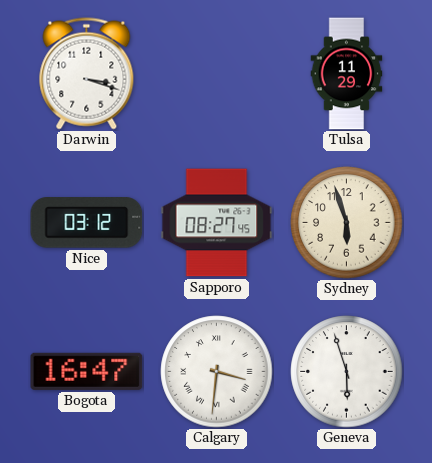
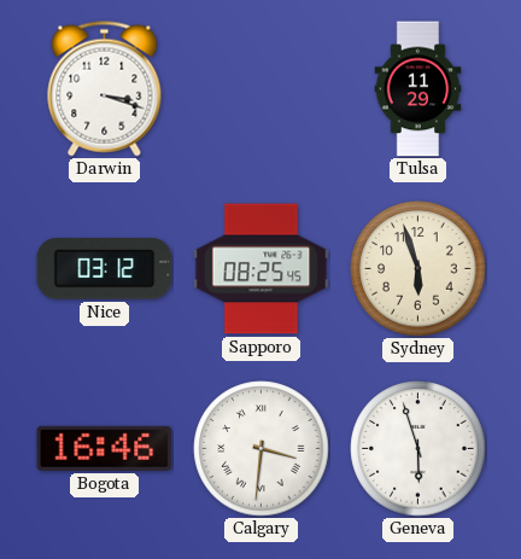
Sapporo: 08:27 -> 08:25 (262, 269)
Bogota: 16:47 -> 16:46 (105, 448)
